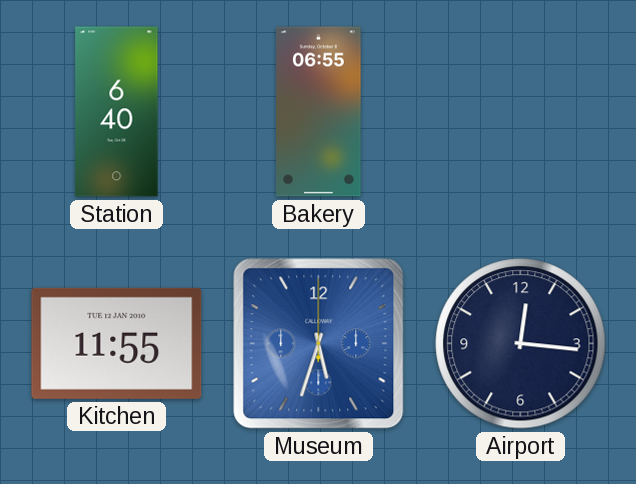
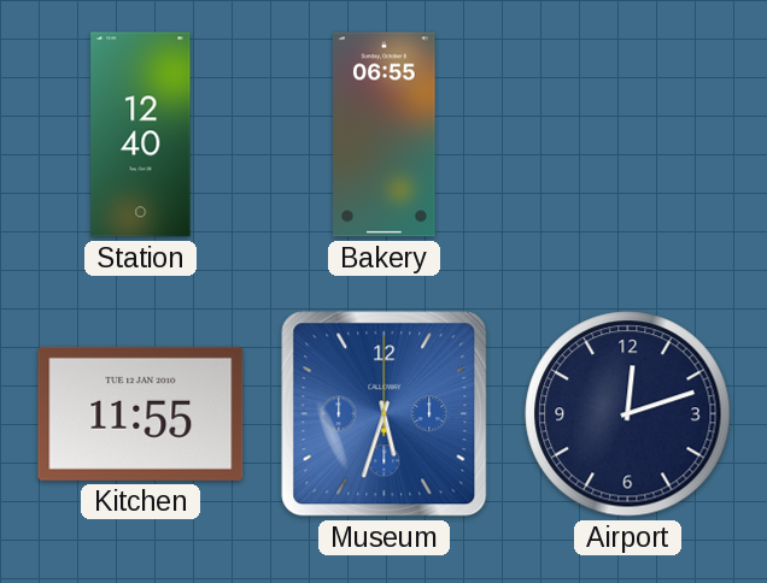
Station: 6:40 -> 12:40 (141, 135)
Airport: 12:16 -> 12:12 (628, 414)
